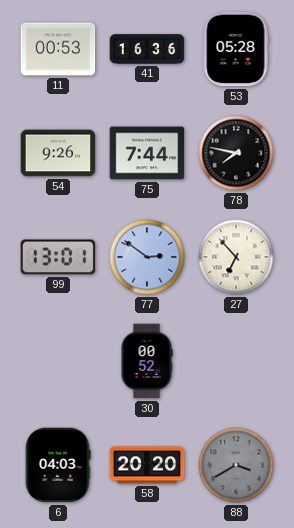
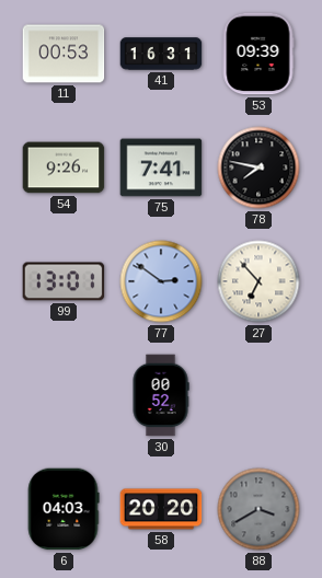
41: 16:36 -> 16:31 (161, 54)
53: 05:28 -> 09:39 (258, 54)
75: 7:44 -> 7:41 (161, 167)
